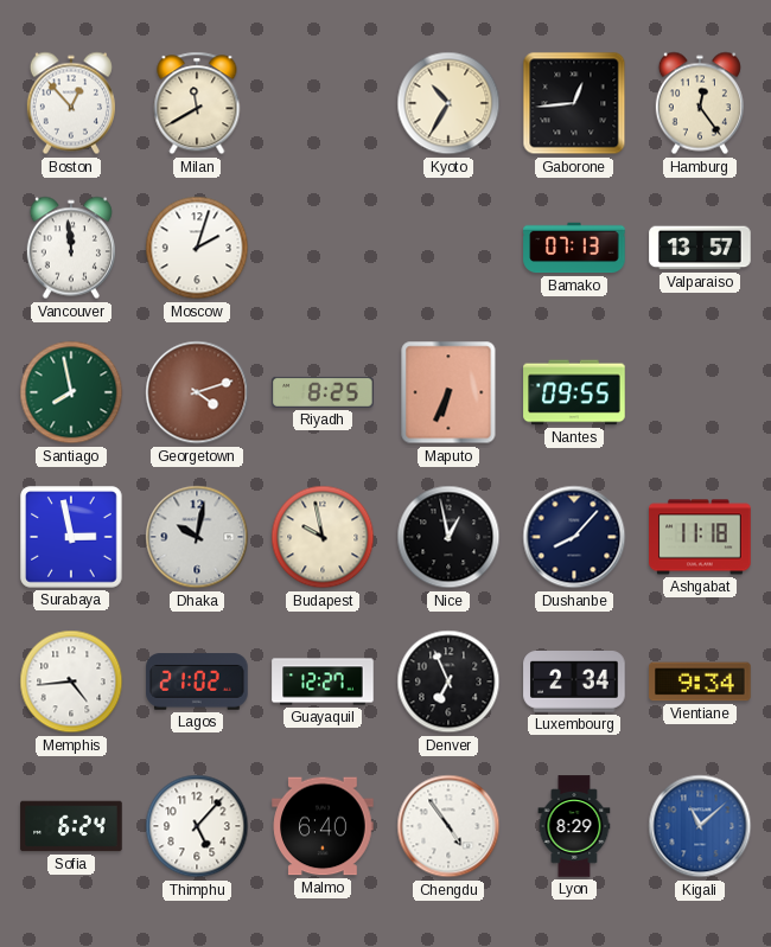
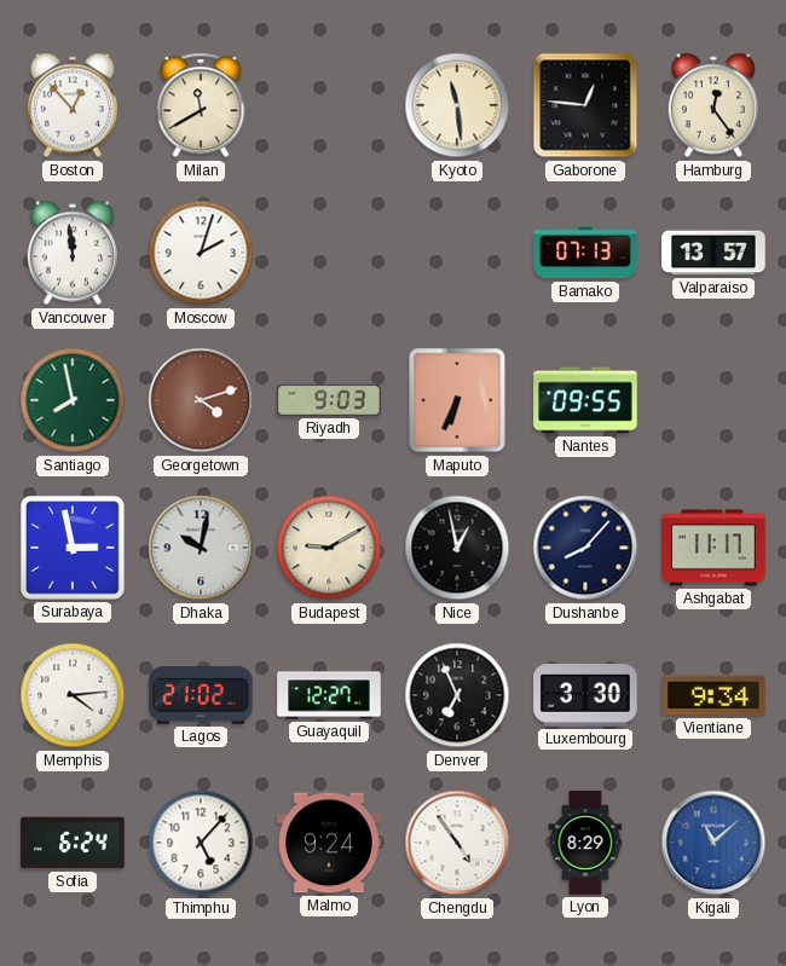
Kyoto: 10:35 -> 11:29 (457, 105)
Gaborone: 12:44 -> 12:46 (585, 105)
Riyadh: 8:25 -> 9:03 (329, 400)
Budapest: 9:58 -> 9:10 (329, 548)
Ashgabat: 11:18 -> 11:17 (713, 548)
Memphis: 4:44 -> 4:14 (73, 695)
Luxembourg: 2:34 -> 3:30 (585, 696)
Malmo: 6:40 -> 9:24 (329, 843)
